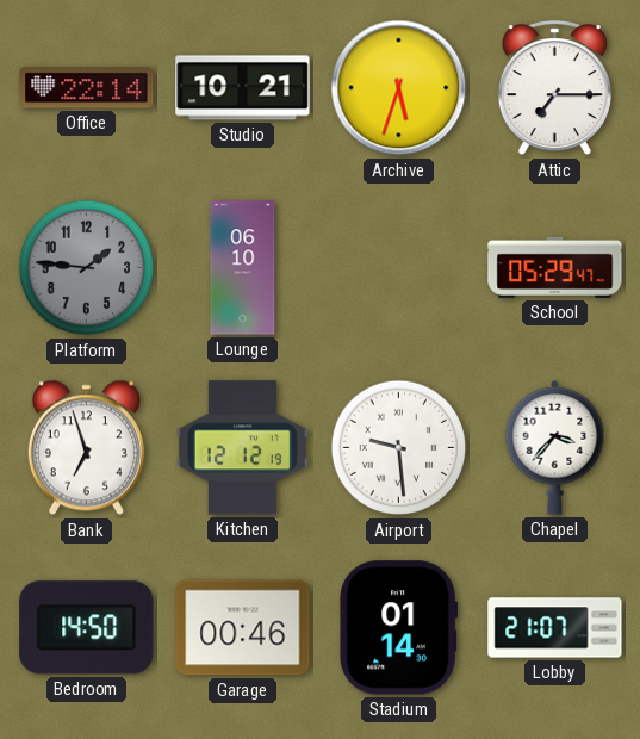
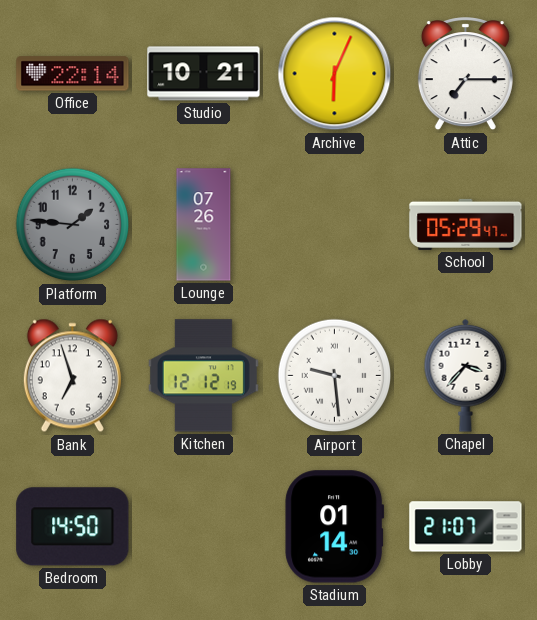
Archive: 5:33 -> 6:04 (335, 74)
Lounge: 06:10 -> 07:26 (204, 225)
Garage: 00:46 -> none (243, 628)
